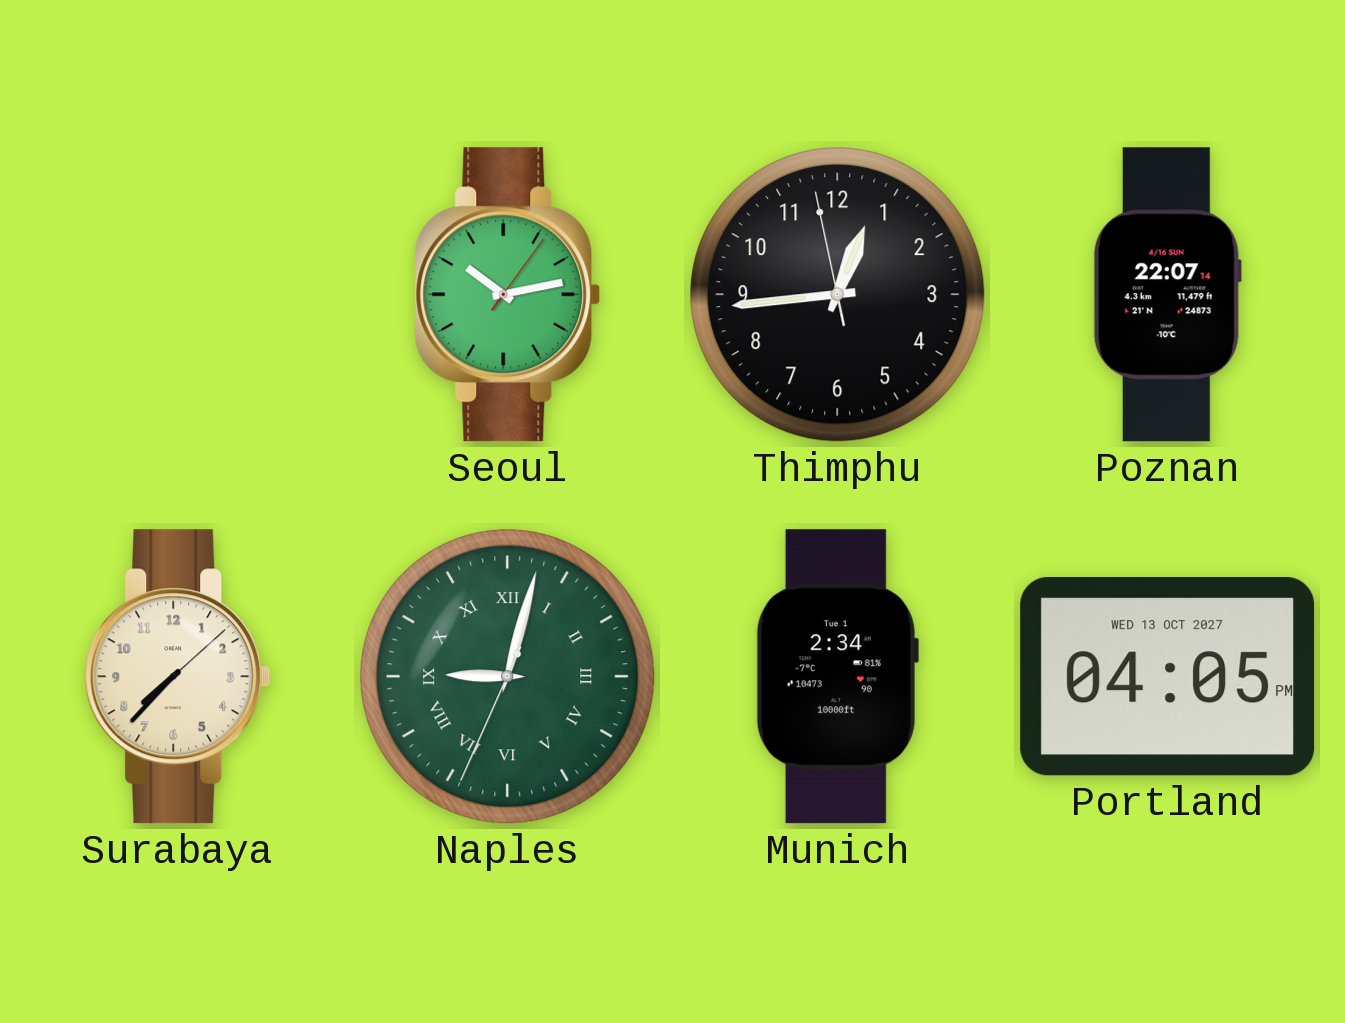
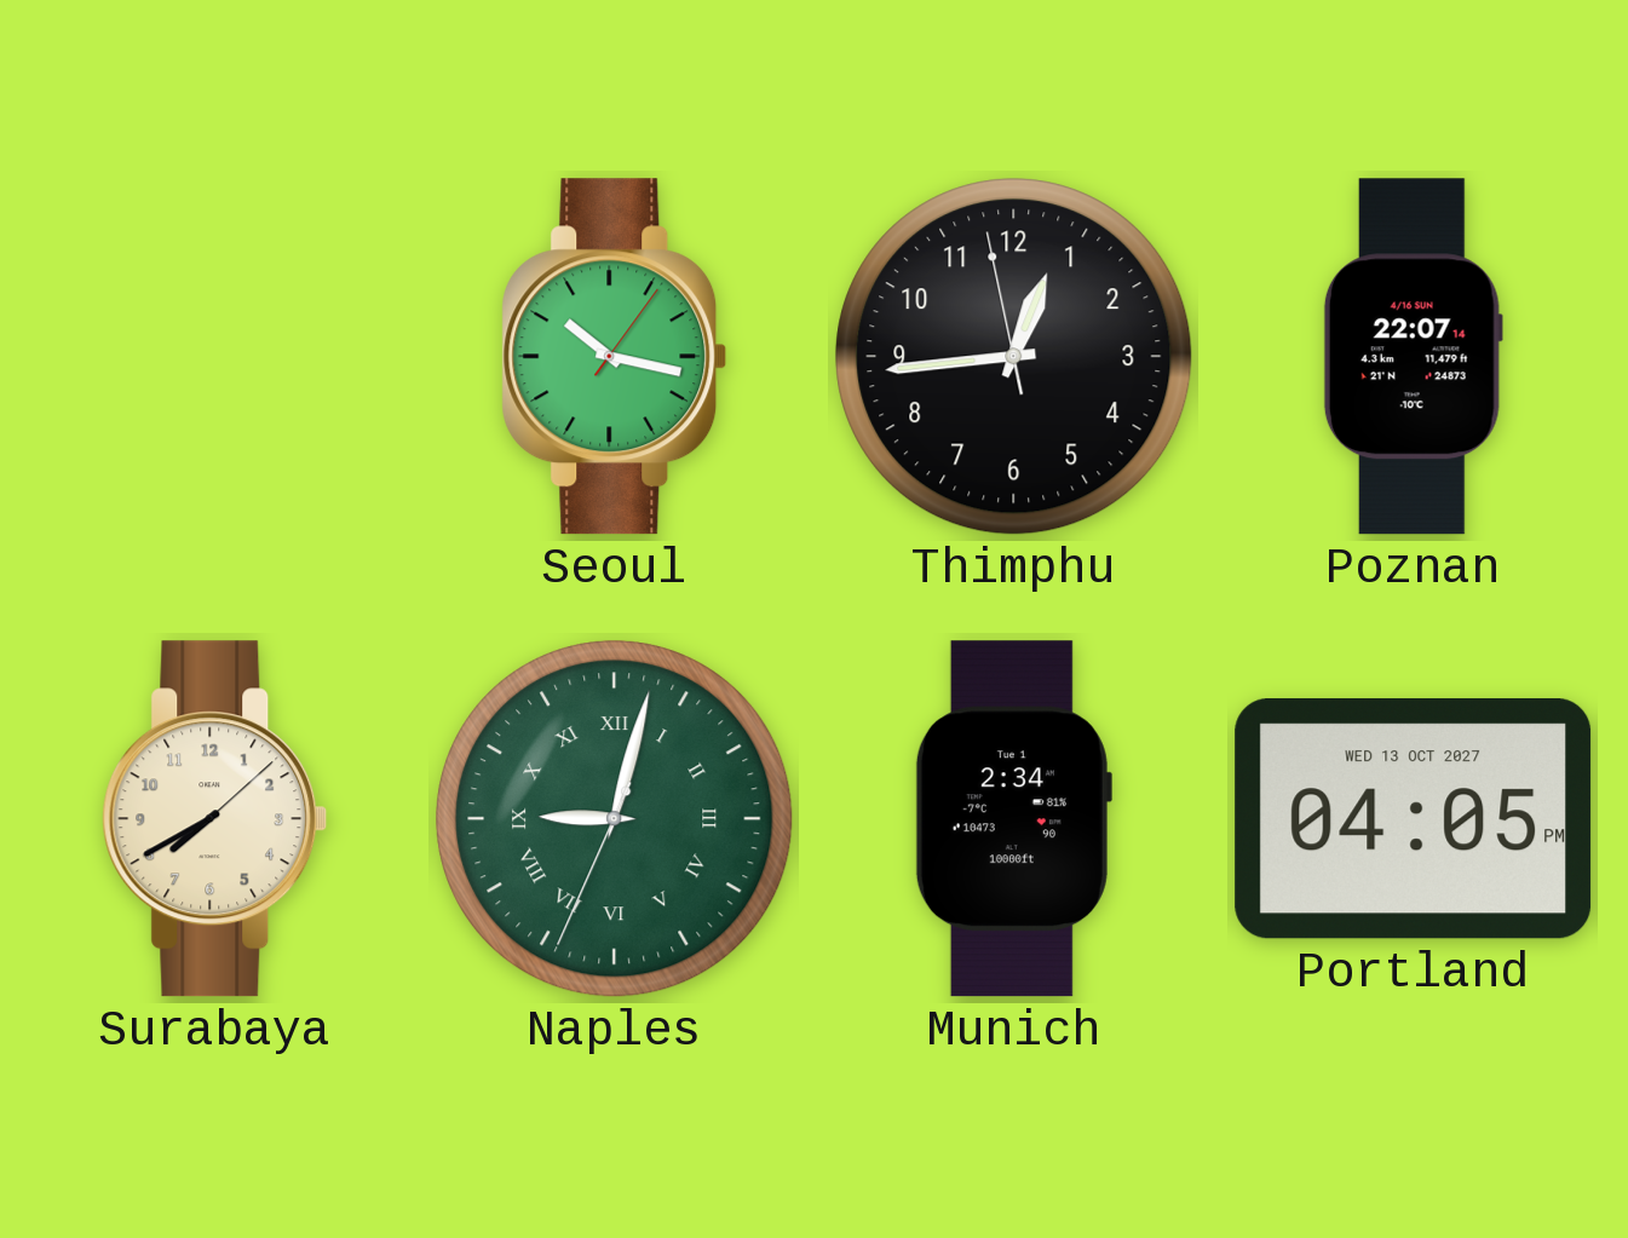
Seoul: 10:13 -> 10:17 (615, 357)
Surabaya: 7:37 -> 7:40 (215, 819)
